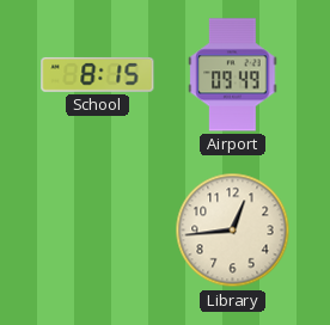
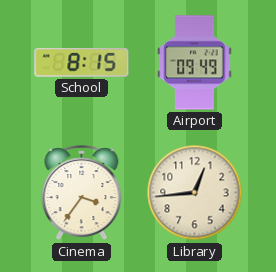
Cinema: none -> 3:36 (82, 193)
